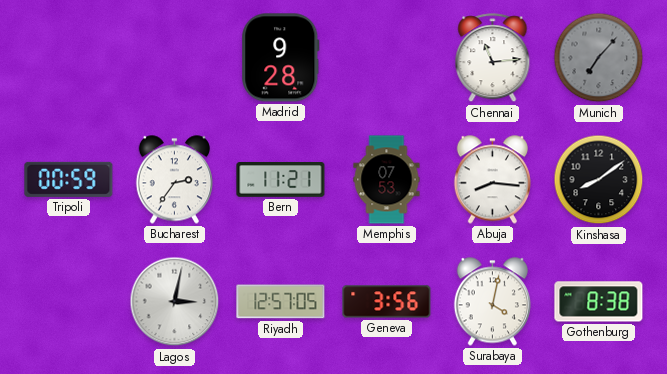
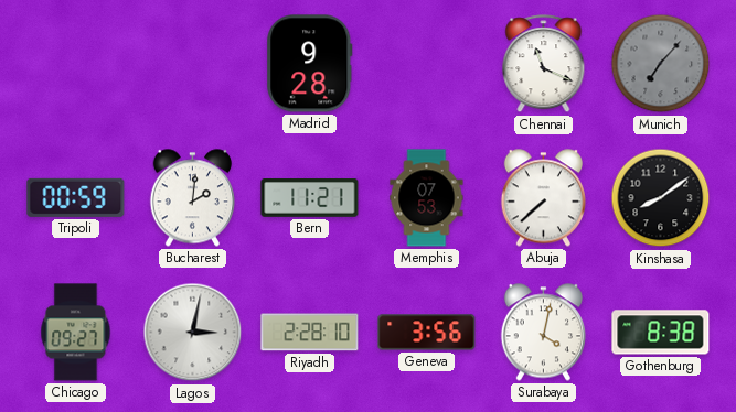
Chennai: 11:14 -> 11:19 (544, 64)
Bucharest: 2:36 -> 2:01 (192, 198)
Abuja: 8:16 -> 7:38 (543, 198)
Chicago: none -> 09:27 (76, 333)
Riyadh: 12:57 -> 2:28 (310, 333)
